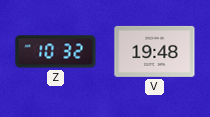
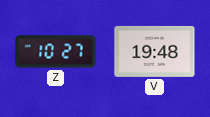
Z: 10:32 -> 10:27 (56, 52)
